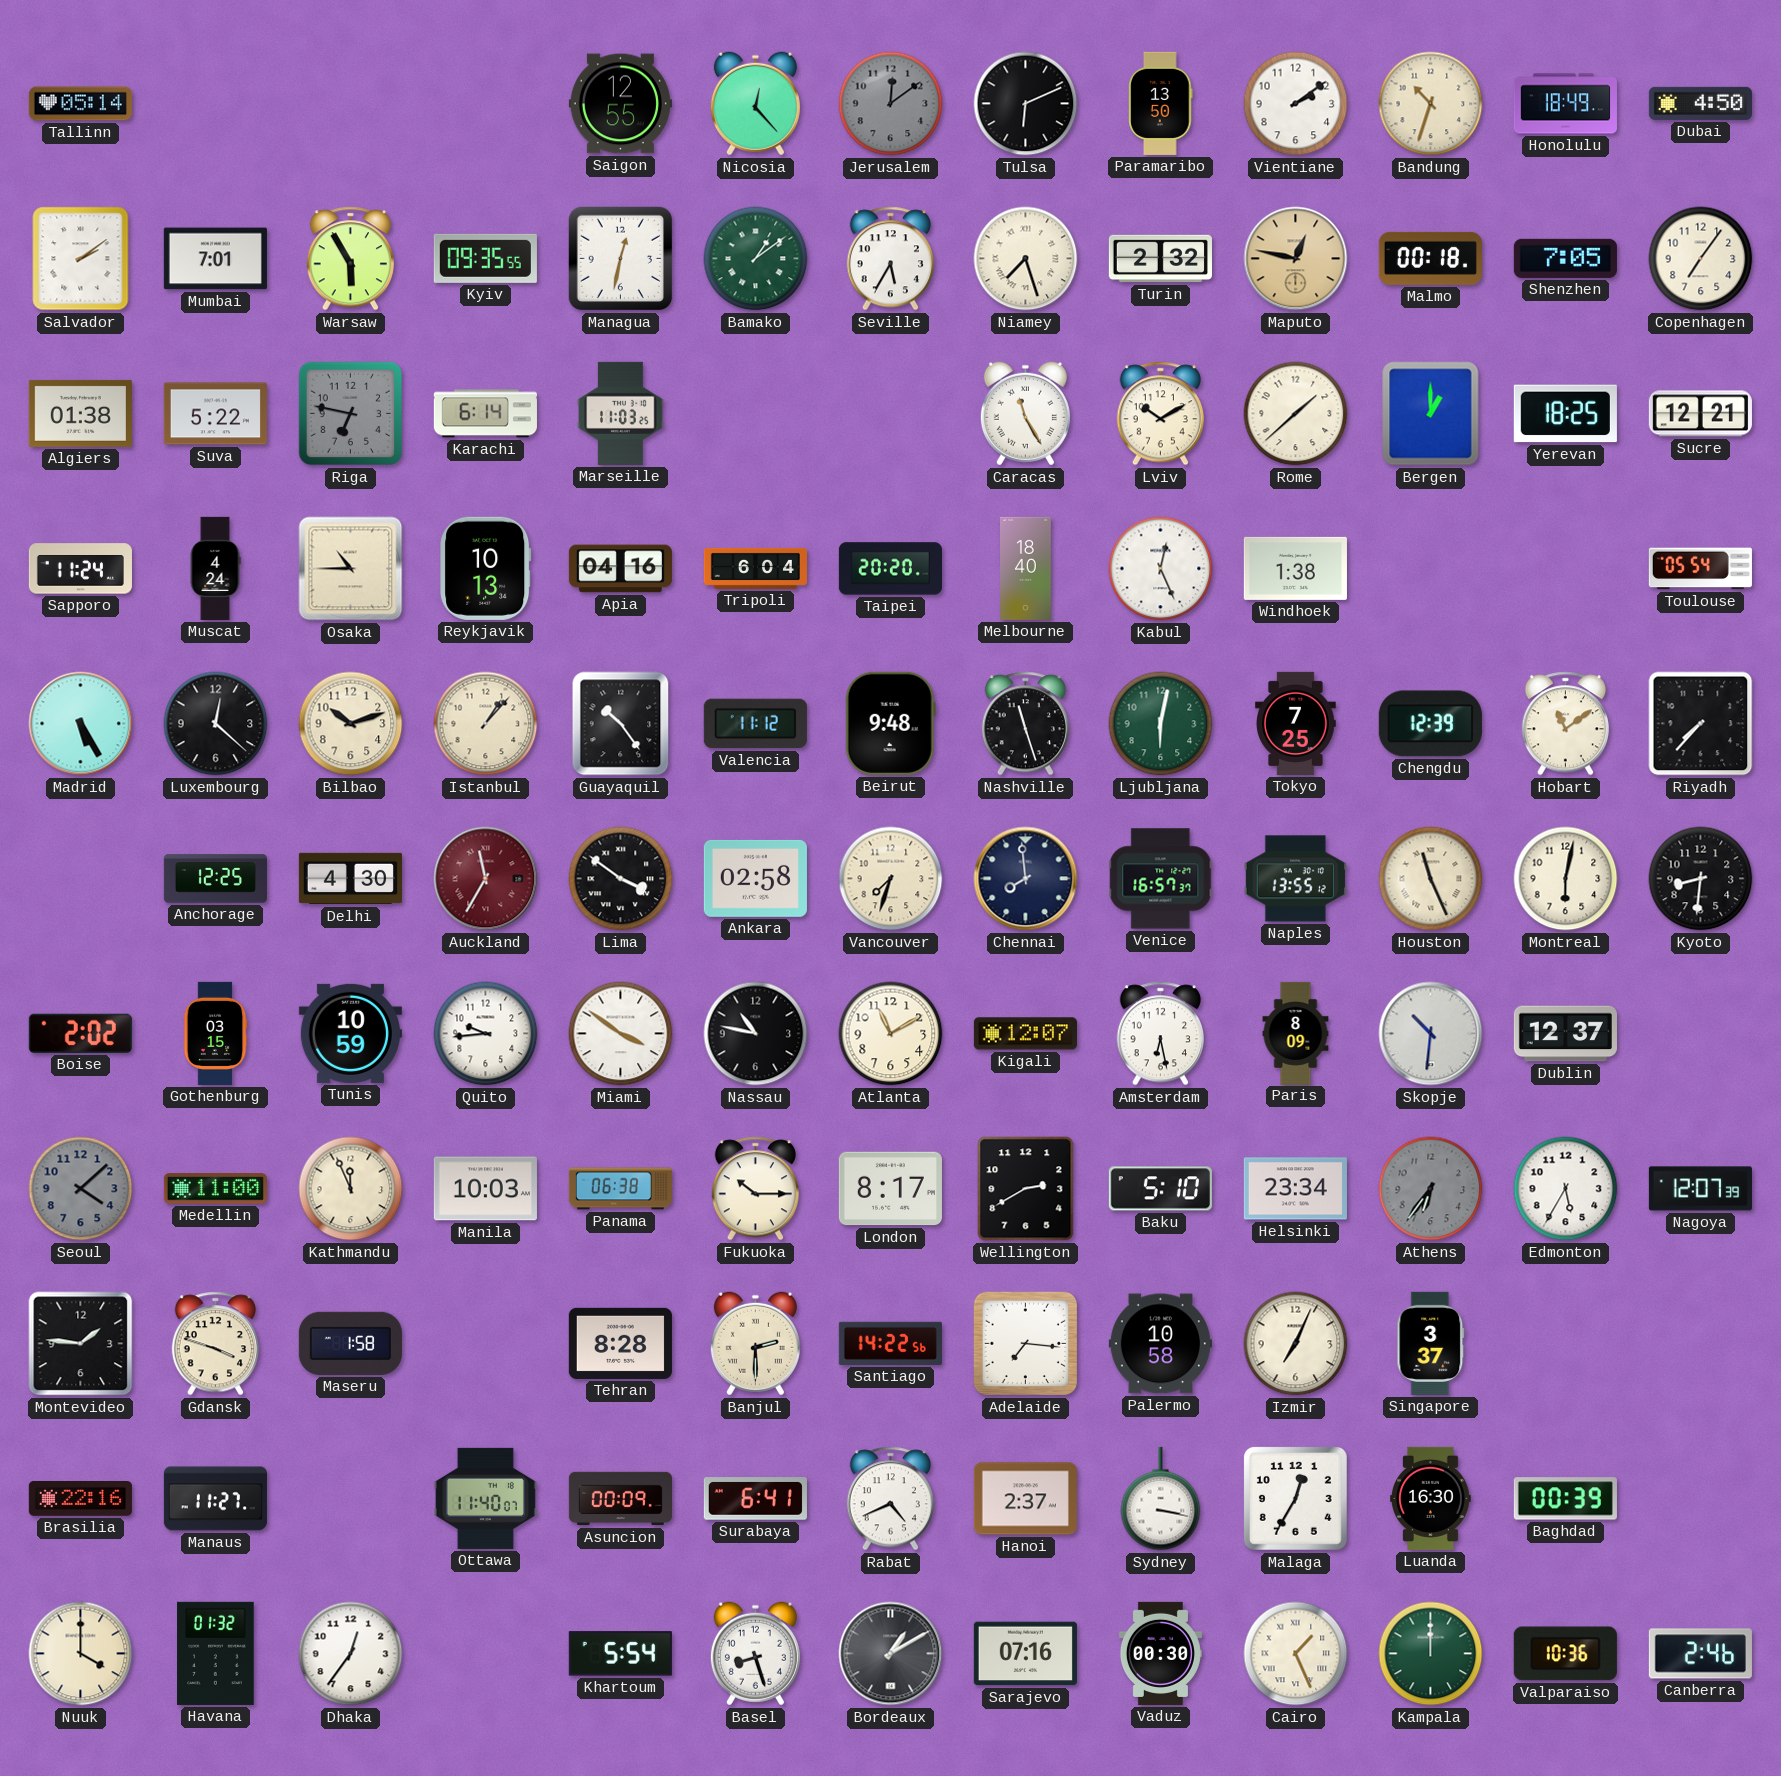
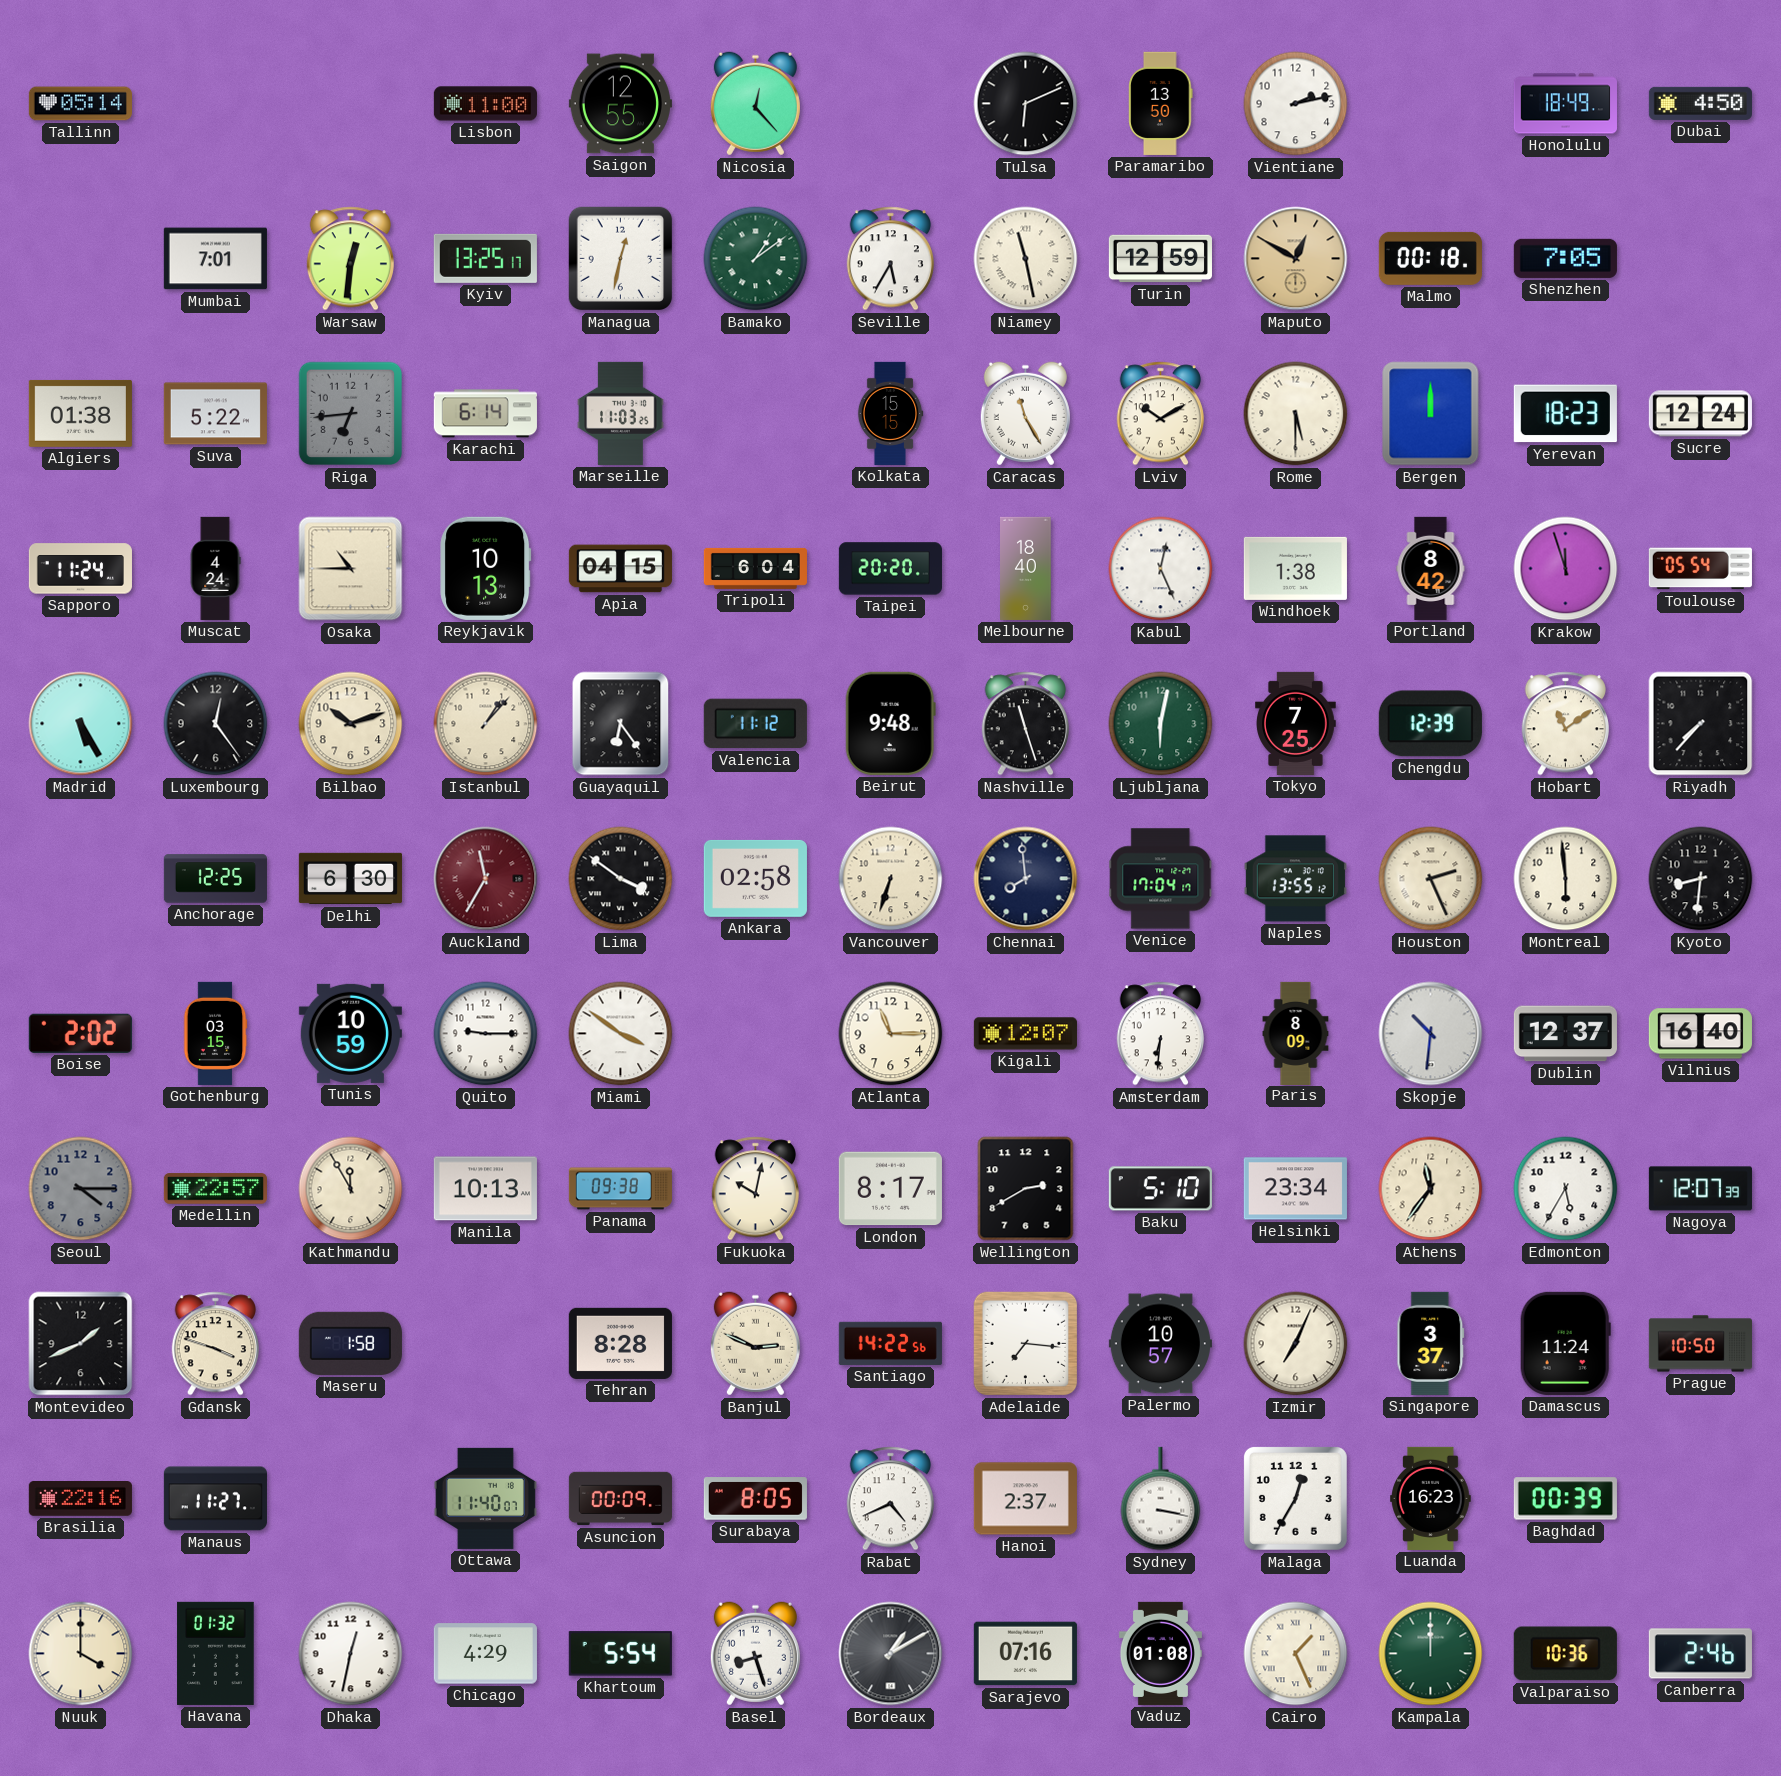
Lisbon: none -> 11:00 (485, 104)
Jerusalem: 12:09 -> none (891, 104)
Vientiane: 2:09 -> 2:13 (1296, 104)
Bandung: 10:33 -> none (1431, 104)
Salvador: 2:09 -> none (81, 259)
Warsaw: 5:55 -> 12:31 (350, 259)
Kyiv: 09:35 -> 13:25 (485, 258)
Niamey: 7:27 -> 11:28 (1026, 259)
Turin: 2:32 -> 12:59 (1160, 259)
Maputo: 12:47 -> 12:50 (1296, 259)
Copenhagen: 7:06 -> none (1701, 259)
Riga: 6:47 -> 6:44 (351, 414)
Kolkata: none -> 15:15 (890, 413)
Rome: 1:38 -> 5:30 (1296, 414)
Bergen: 1:00 -> 12:00 (1431, 414)
Yerevan: 18:25 -> 18:23 (1565, 414)
Sucre: 12:21 -> 12:24 (1700, 414)
Apia: 04:16 -> 04:15 (620, 569)
Portland: none -> 8:42 (1431, 568)
Krakow: none -> 11:57 (1566, 569)
Luxembourg: 12:22 -> 12:24 (216, 724)
Guayaquil: 10:24 -> 6:24 (621, 724)
Delhi: 4:30 -> 6:30 (350, 879)
Vancouver: 7:33 -> 6:33 (891, 879)
Venice: 16:57 -> 17:04 (1161, 879)
Houston: 11:26 -> 2:26 (1431, 879)
Montreal: 6:02 -> 5:59 (1566, 879)
Quito: 9:44 -> 9:15 (486, 1034)
Nassau: 10:47 -> none (756, 1034)
Atlanta: 11:10 -> 11:15 (891, 1034)
Amsterdam: 6:28 -> 6:31 (1160, 1034)
Vilnius: none -> 16:40 (1700, 1034)
Seoul: 4:08 -> 4:15 (81, 1189)
Medellin: 11:00 -> 22:57 (215, 1189)
Kathmandu: 11:56 -> 11:55 (351, 1189)
Manila: 10:03 -> 10:13 (485, 1189)
Panama: 06:38 -> 09:38 (620, 1189)
Fukuoka: 10:15 -> 10:02 (755, 1189)
Athens: 6:36 -> 11:36 (1431, 1189)
Athens dial: grey -> cream (1431, 1189)
Montevideo: 1:46 -> 1:41 (81, 1344)
Banjul: 2:30 -> 2:49 (755, 1344)
Palermo: 10:58 -> 10:57 (1160, 1344)
Damascus: none -> 11:24 (1565, 1343)
Prague: none -> 10:50 (1700, 1344)
Surabaya: 6:41 -> 8:05 (755, 1499)
Luanda: 16:30 -> 16:23 (1431, 1498)
Dhaka: 12:36 -> 12:32 (351, 1654)
Chicago: none -> 4:29 (485, 1654)
Vaduz: 00:30 -> 01:08 (1160, 1653)
